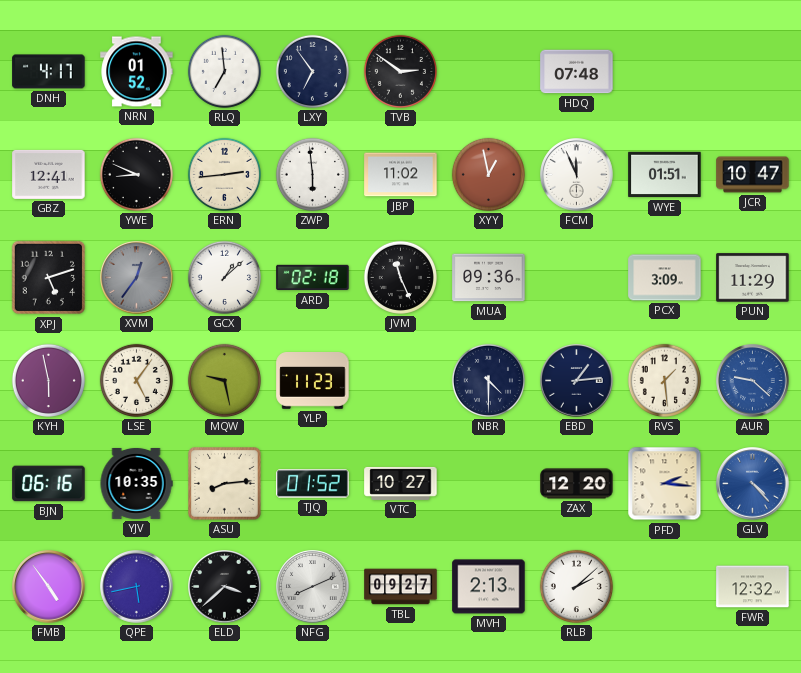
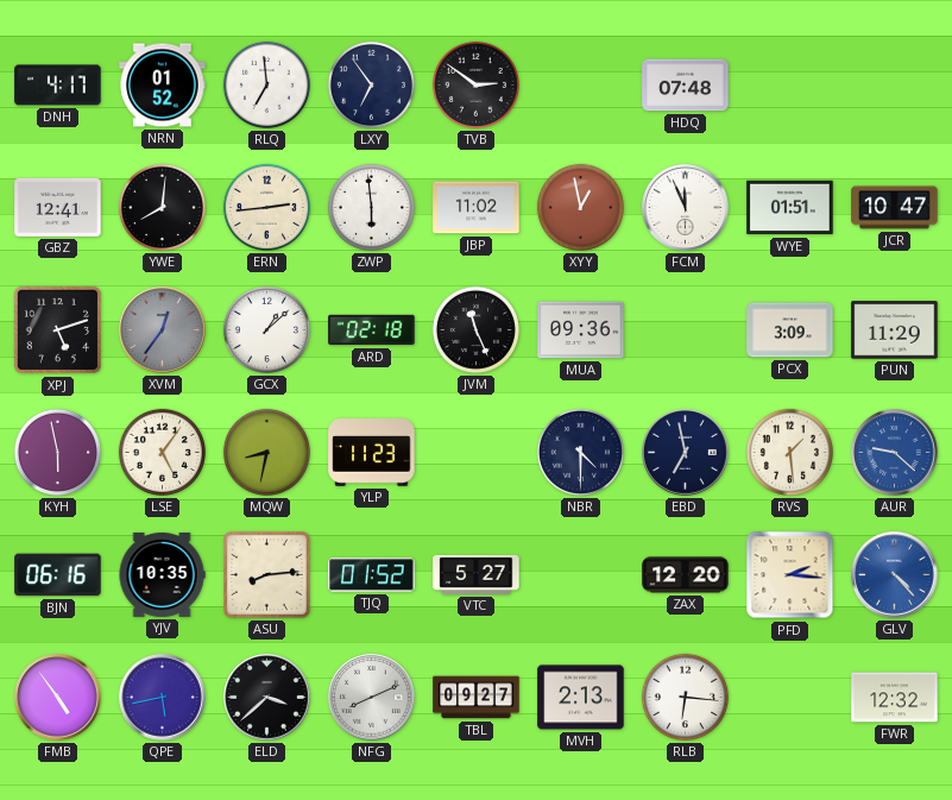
YWE: 8:49 -> 8:01 (162, 207)
MQW: 9:28 -> 8:32 (266, 452)
EBD: 1:14 -> 6:58 (686, 453)
VTC: 10:27 -> 5:27 (477, 574)
RLB: 2:08 -> 6:16 (685, 697)
